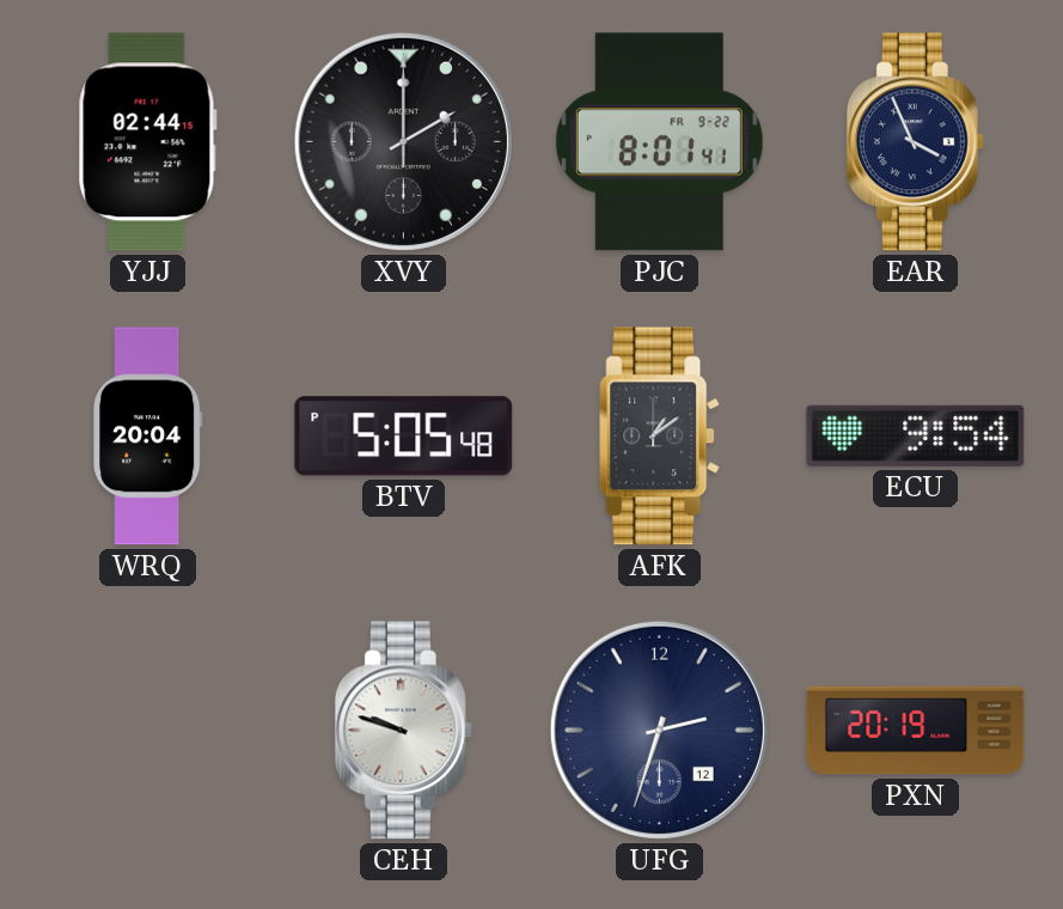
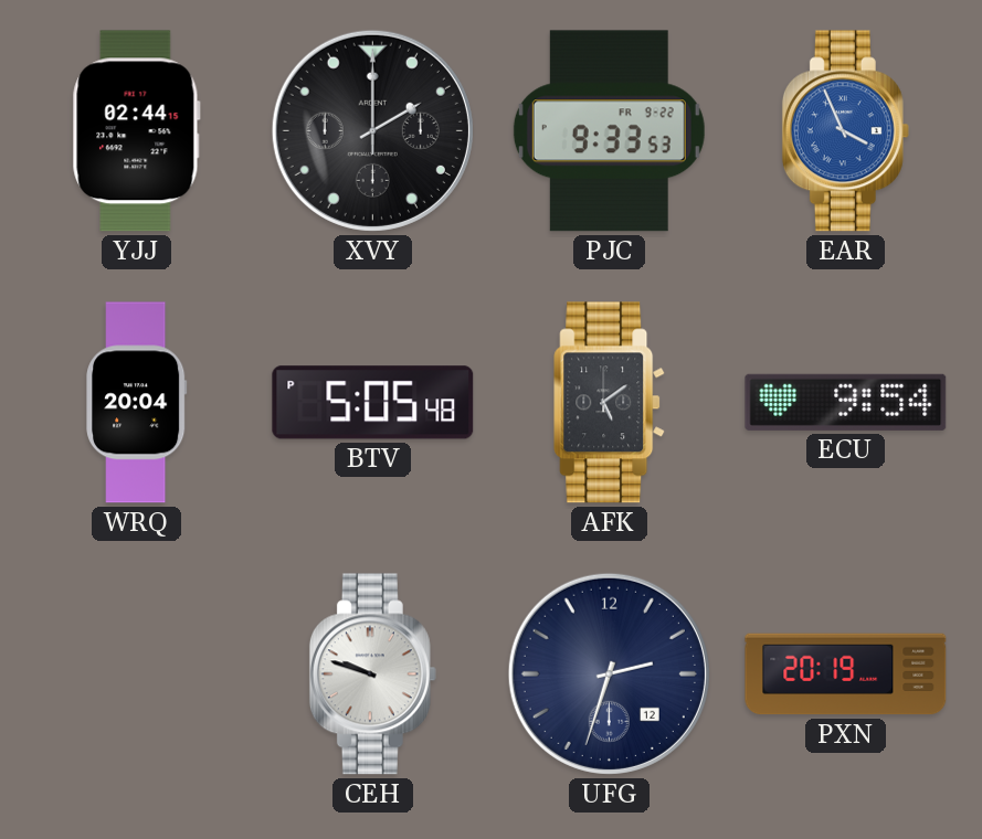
PJC: 8:01 -> 9:33 (609, 131)
EAR dial: navy -> blue (845, 131)
AFK: 1:09 -> 5:09 (610, 403)
